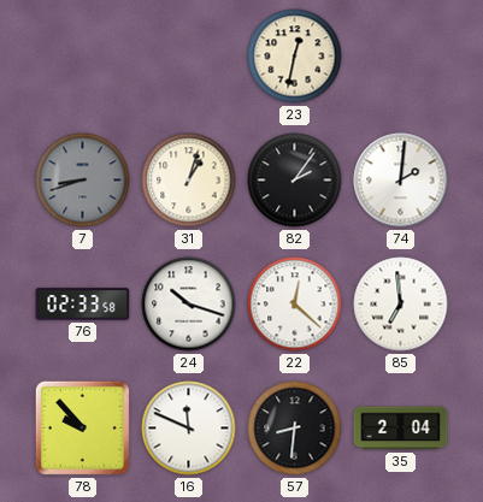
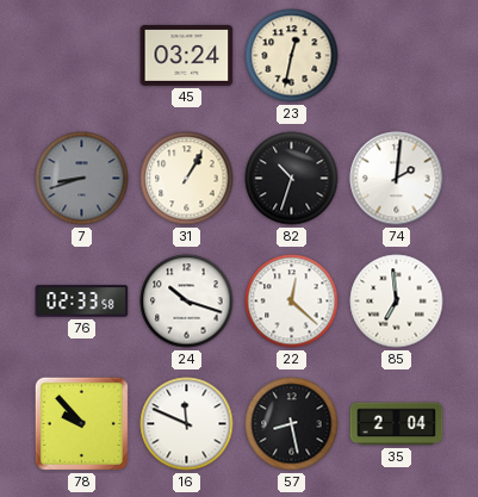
45: none -> 03:24 (187, 55)
31: 1:03 -> 1:05 (187, 179)
82: 2:06 -> 10:33 (292, 179)
57: 8:31 -> 8:28 (292, 424)
